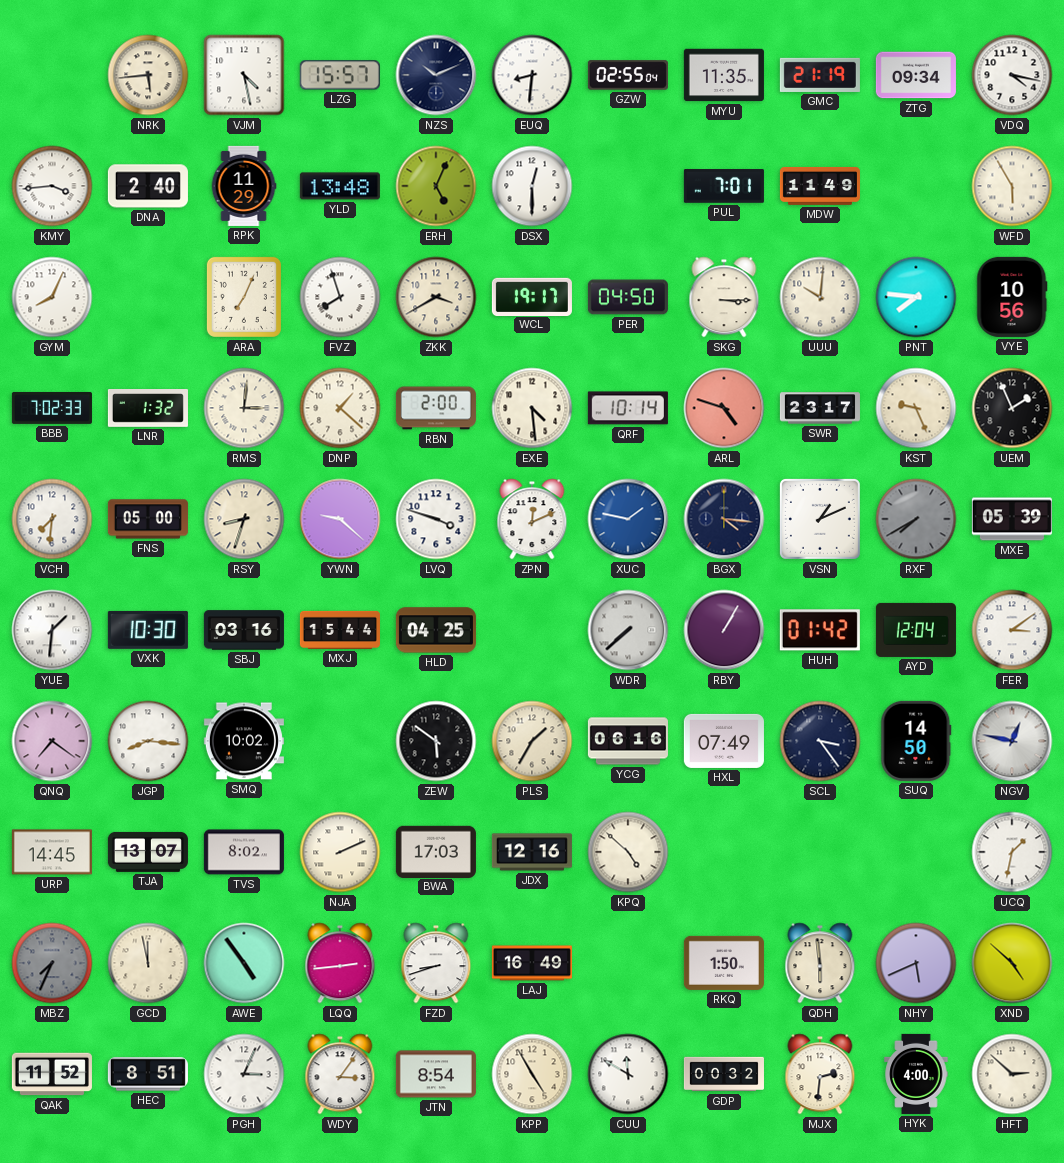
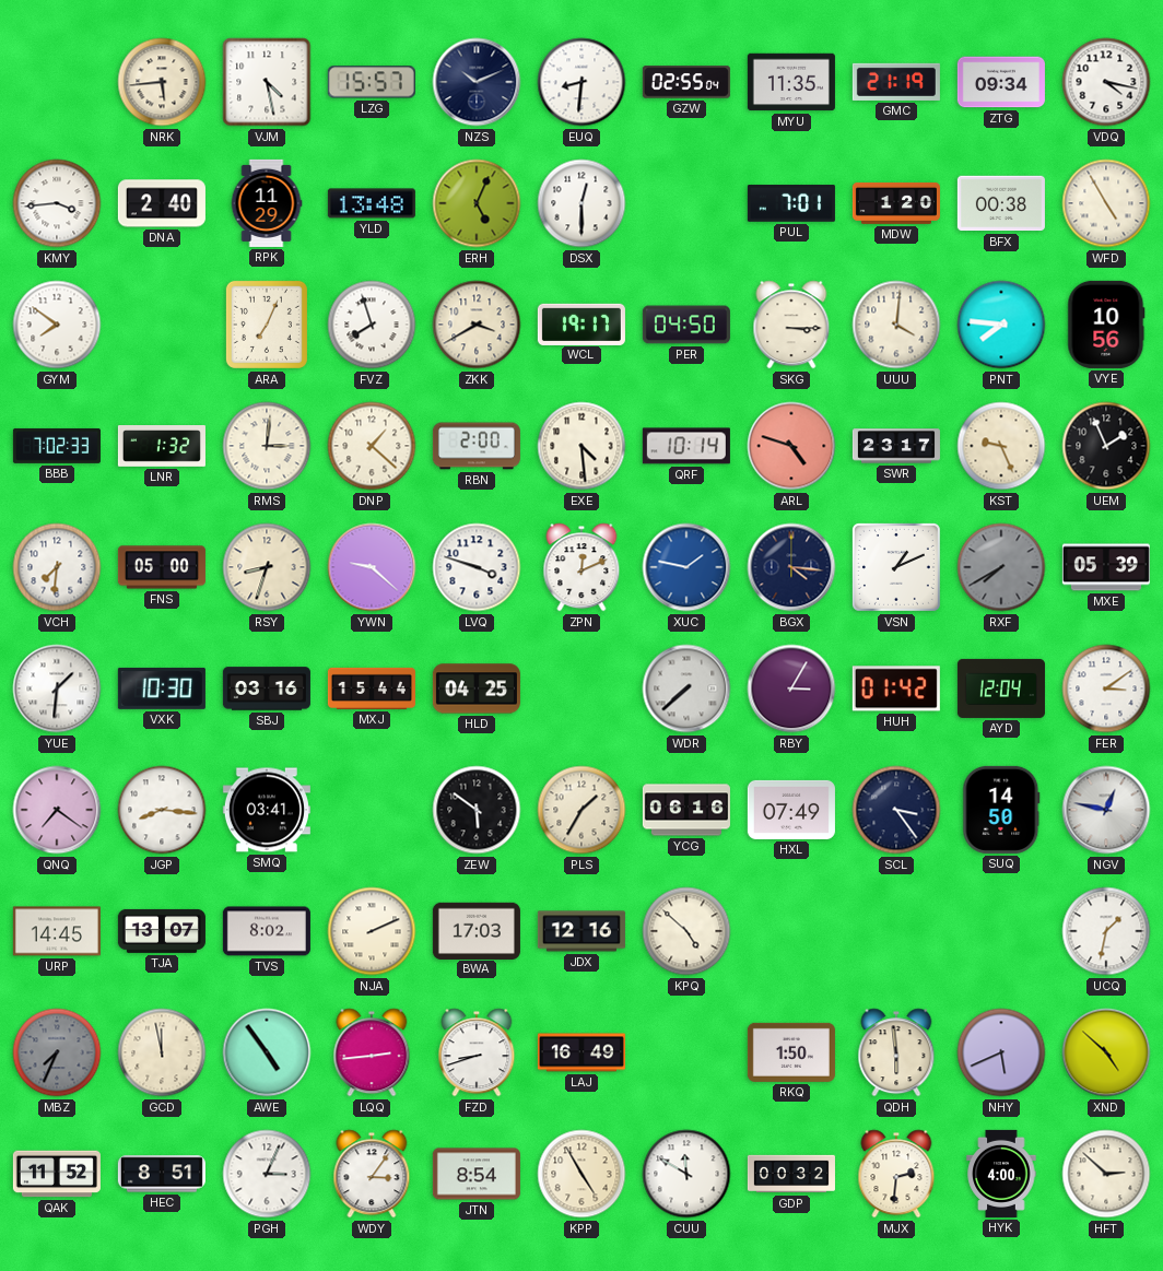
MDW: 11:49 -> 1:20 (896, 203)
BFX: none -> 00:38 (1001, 203)
WFD: 5:55 -> 4:55 (1106, 203)
GYM: 8:04 -> 7:51 (57, 325)
UUU: 10:01 -> 4:01 (896, 325)
RBY: 1:05 -> 3:05 (791, 689)
SMQ: 10:02 -> 03:41 (267, 810)
